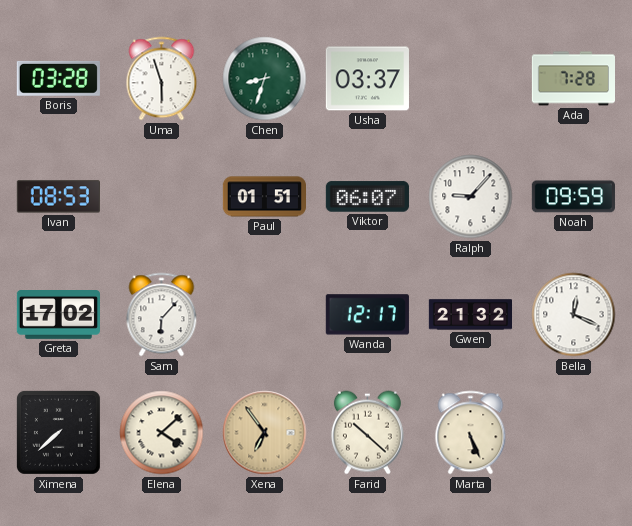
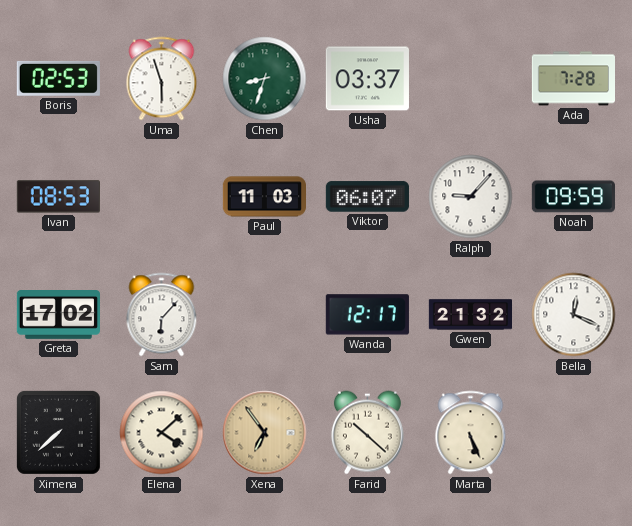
Boris: 03:28 -> 02:53 (58, 78)
Paul: 01:51 -> 11:03 (264, 197)
